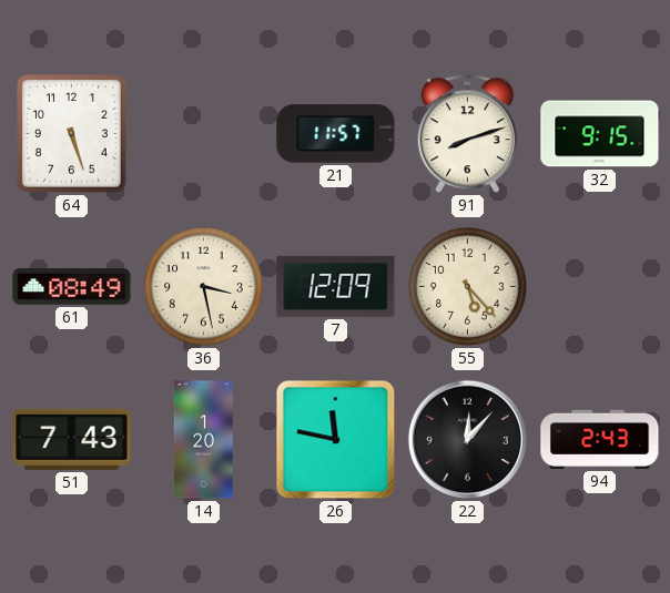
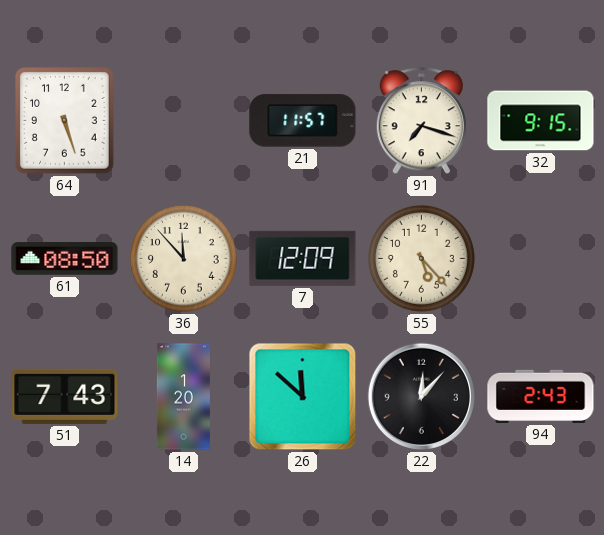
91: 8:12 -> 7:18 (421, 121)
61: 08:49 -> 08:50 (65, 259)
36: 3:28 -> 11:53 (183, 258)
26: 11:47 -> 11:52 (303, 397)
